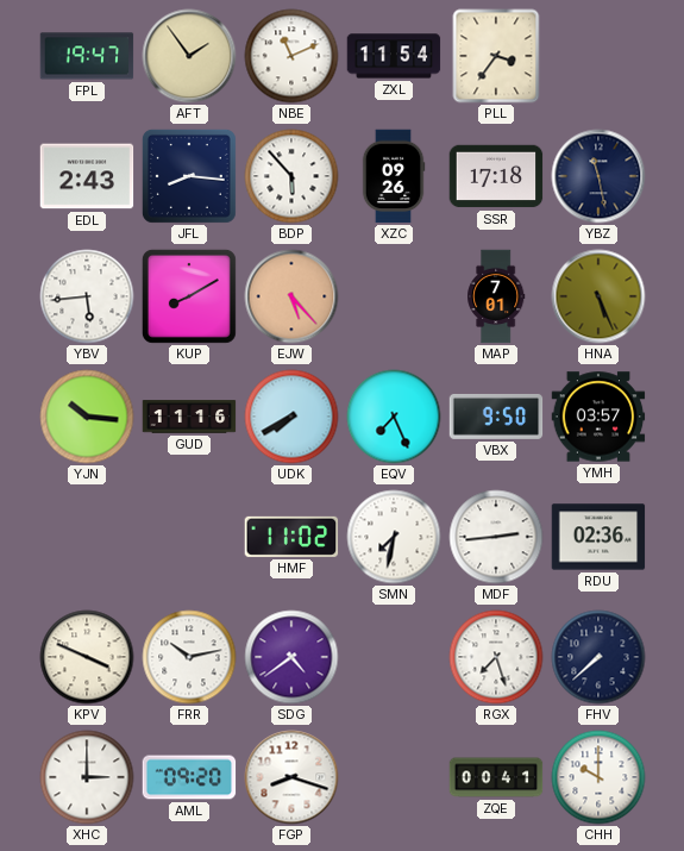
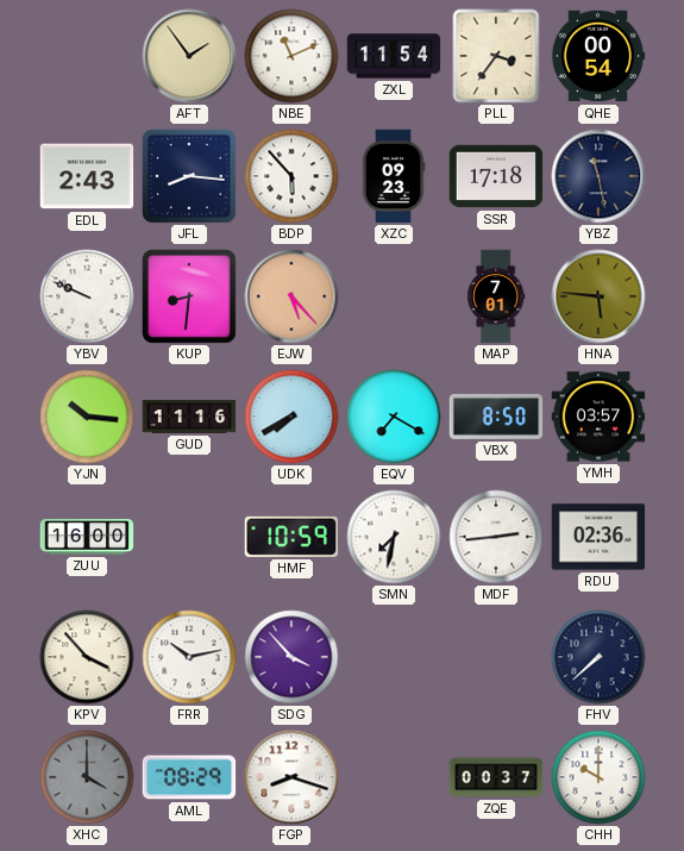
FPL: 19:47 -> none (87, 56)
QHE: none -> 00:54 (598, 56)
XZC: 09:26 -> 09:23 (394, 176)
YBV: 5:44 -> 9:49 (87, 296)
KUP: 8:10 -> 8:31 (189, 296)
HNA: 5:26 -> 5:46 (598, 296)
EQV: 7:26 -> 7:20 (394, 417)
VBX: 9:50 -> 8:50 (496, 417)
ZUU: none -> 16:00 (87, 538)
HMF: 11:02 -> 10:59 (291, 537)
KPV: 3:49 -> 3:53 (87, 657)
SDG: 4:39 -> 3:53 (291, 657)
RGX: 7:27 -> none (496, 657)
XHC: 3:00 -> 4:00 (87, 777)
XHC dial: white -> grey (87, 777)
AML: 09:20 -> 08:29 (189, 777)
ZQE: 00:41 -> 00:37 (496, 777)
